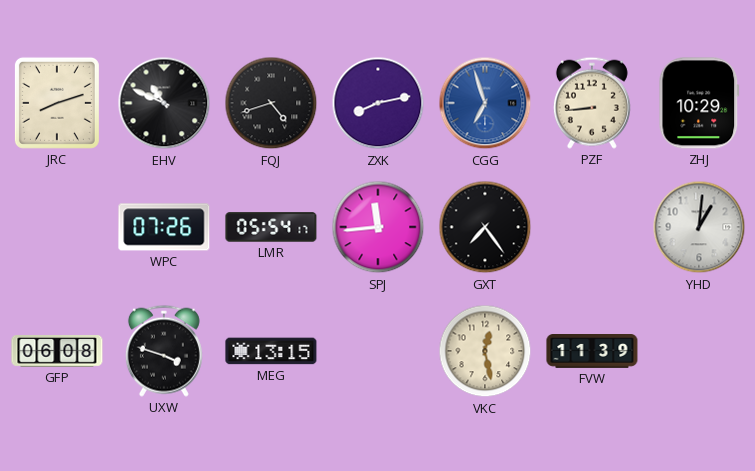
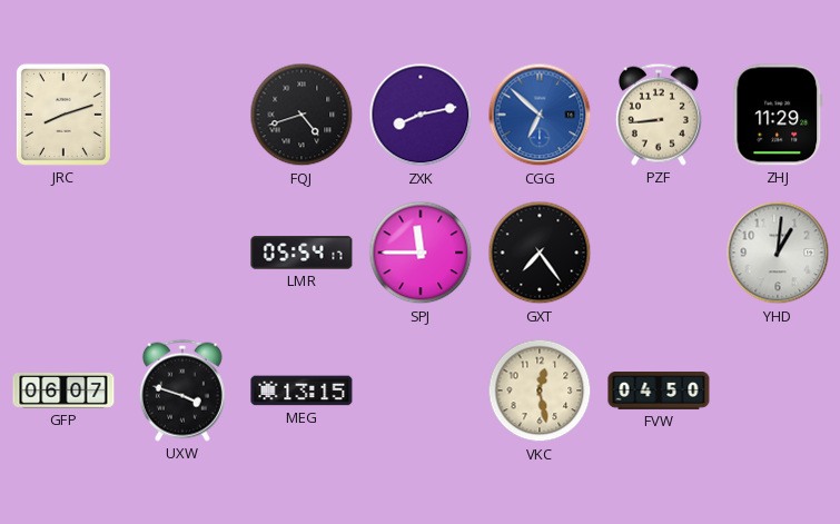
EHV: 10:49 -> none (164, 103)
CGG: 6:57 -> 6:52 (540, 115)
ZHJ: 10:29 -> 11:29 (778, 115)
WPC: 07:26 -> none (164, 227)
SPJ: 11:44 -> 11:45 (421, 253)
GFP: 06:08 -> 06:07 (63, 392)
FVW: 11:39 -> 04:50 (659, 392)
